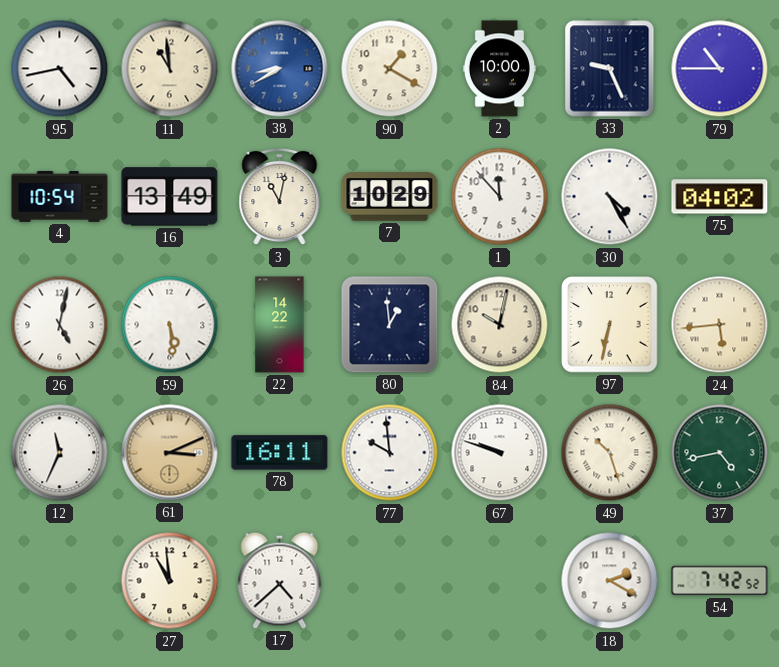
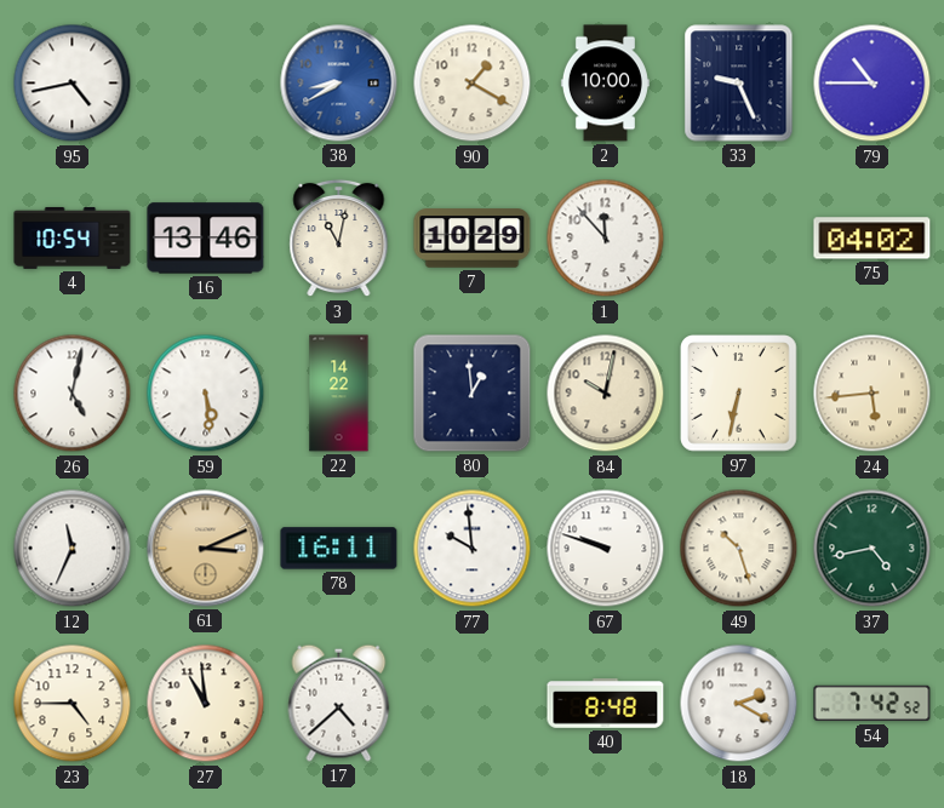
11: 10:59 -> none (170, 69)
16: 13:49 -> 13:46 (206, 239)
30: 4:25 -> none (610, 197)
23: none -> 4:45 (73, 704)
40: none -> 8:48 (606, 704)
